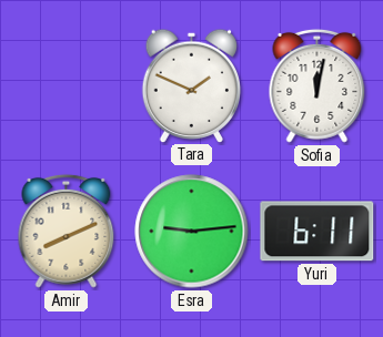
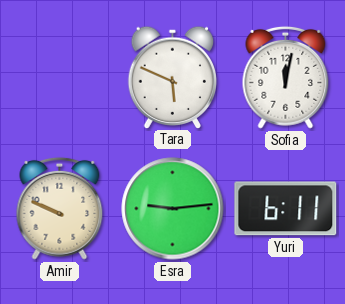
Tara: 1:49 -> 5:49 (172, 77)
Amir: 8:11 -> 9:49 (60, 208)
